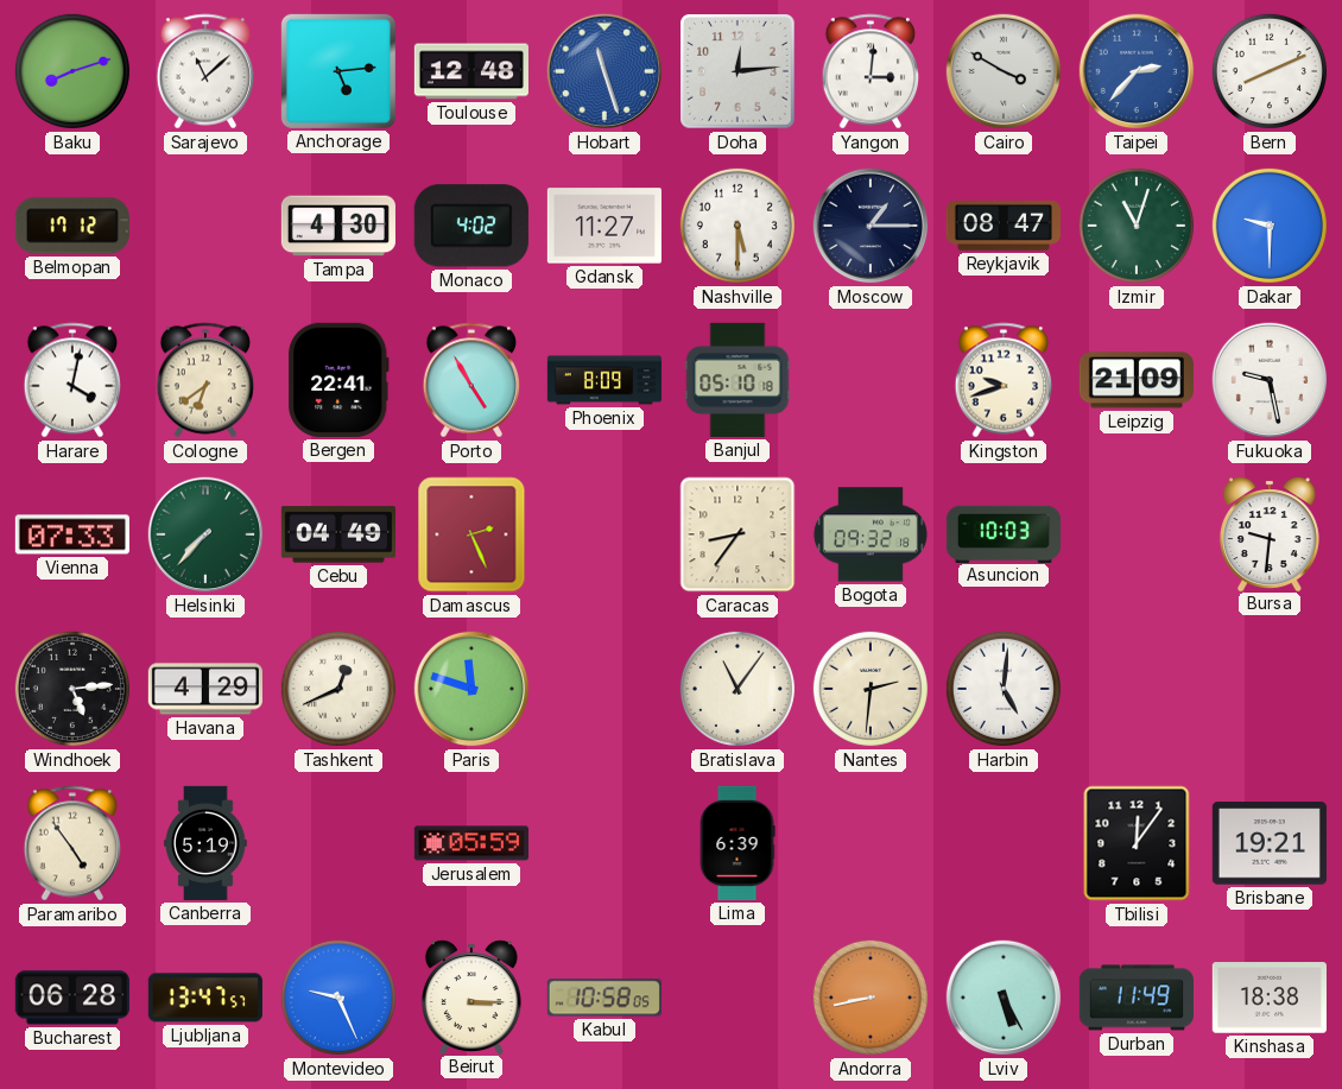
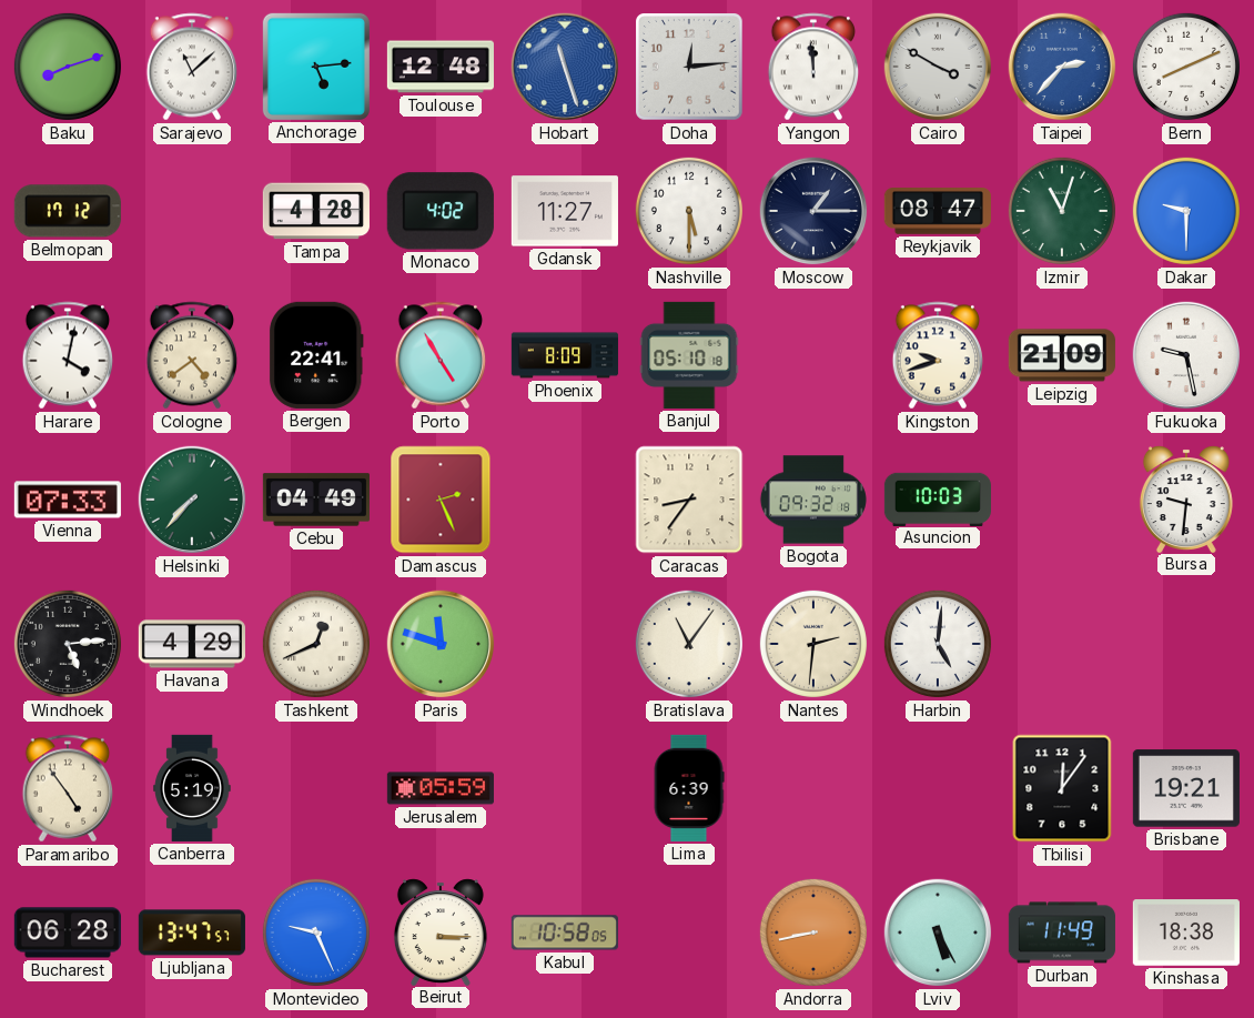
Yangon: 3:01 -> 11:59 (813, 67)
Tampa: 4:30 -> 4:28 (316, 211)
Cologne: 6:39 -> 4:39 (192, 355)
